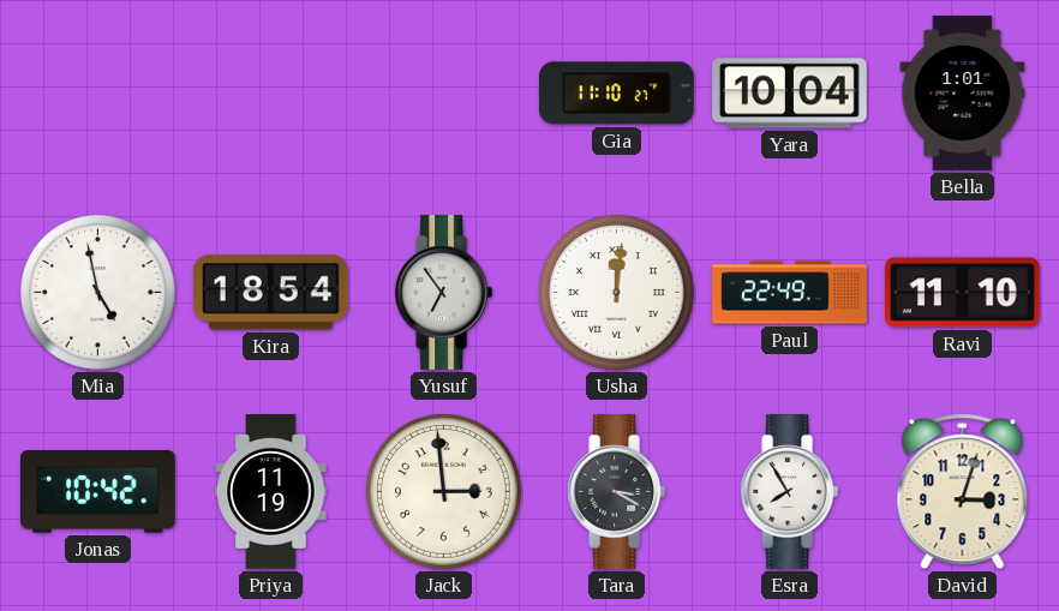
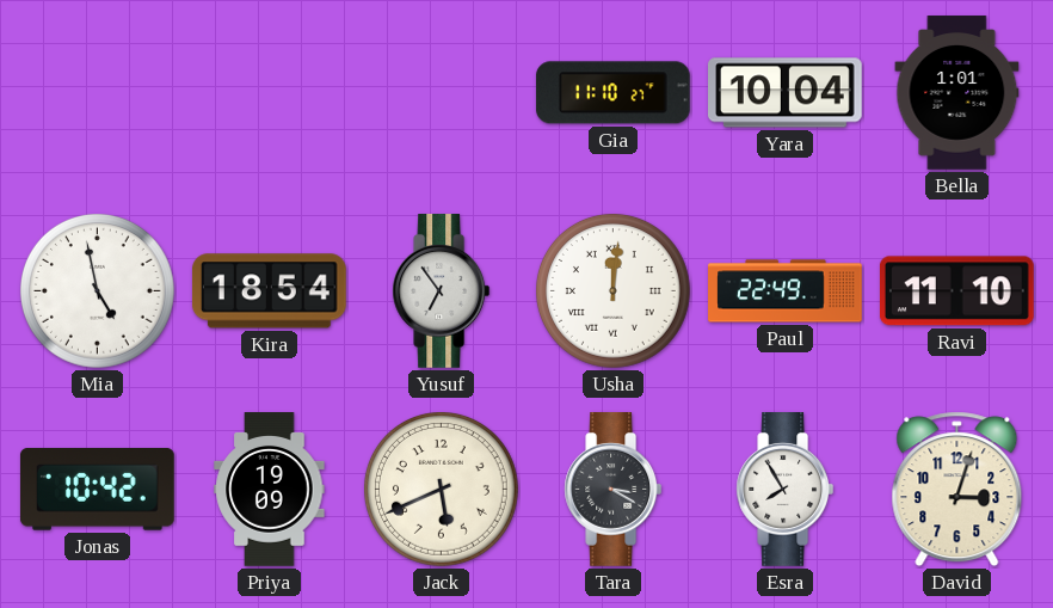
Priya: 11:19 -> 19:09 (270, 490)
Jack: 2:59 -> 5:41 (442, 490)
